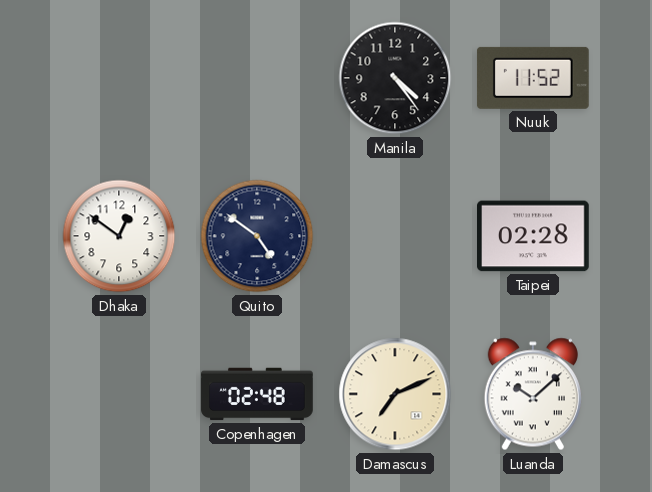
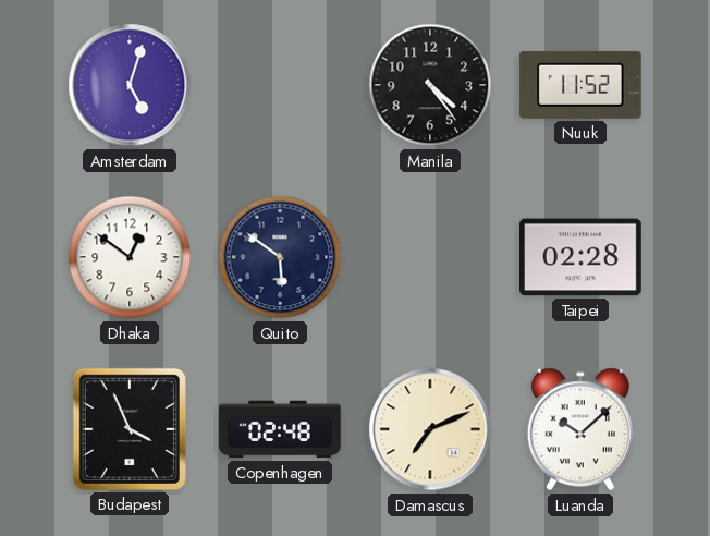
Amsterdam: none -> 5:03 (130, 85)
Quito: 4:51 -> 5:51 (280, 257)
Budapest: none -> 3:56 (130, 429)
